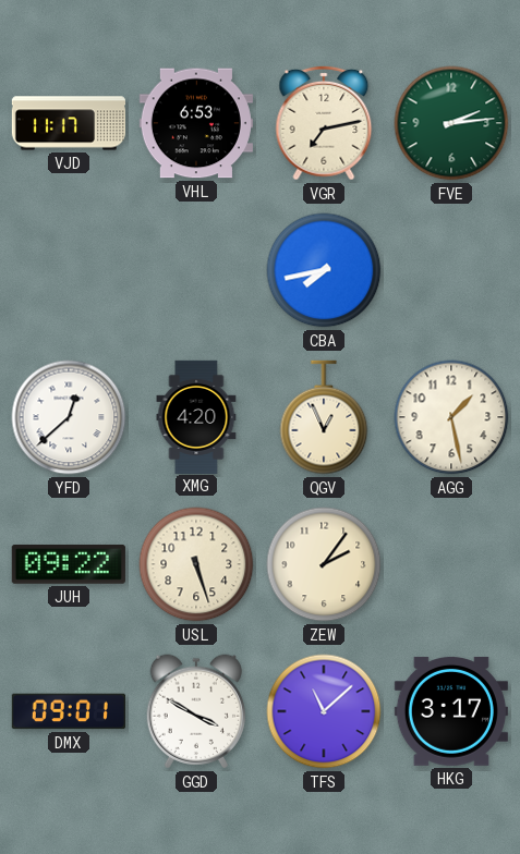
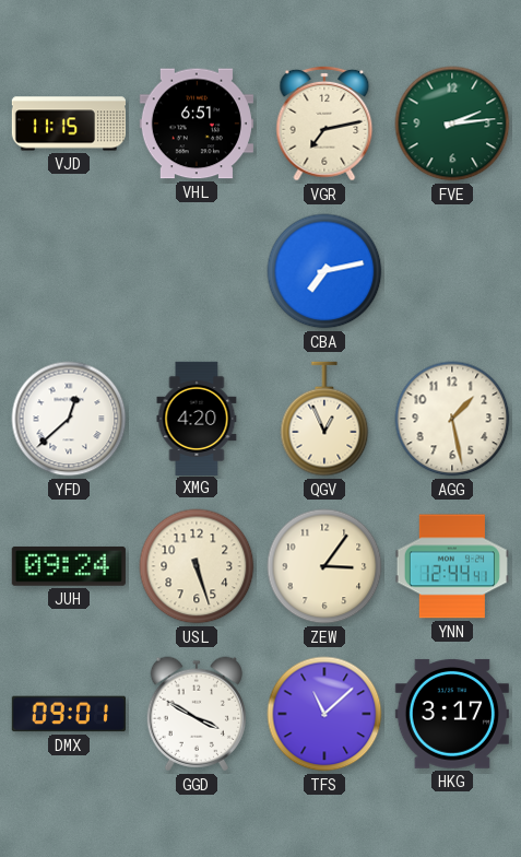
VJD: 11:17 -> 11:15 (68, 124)
VHL: 6:53 -> 6:51 (197, 124)
CBA: 7:43 -> 7:13 (324, 271)
JUH: 09:22 -> 09:24 (69, 566)
ZEW: 2:06 -> 3:06 (324, 566)
YNN: none -> 12:44 (452, 566)
